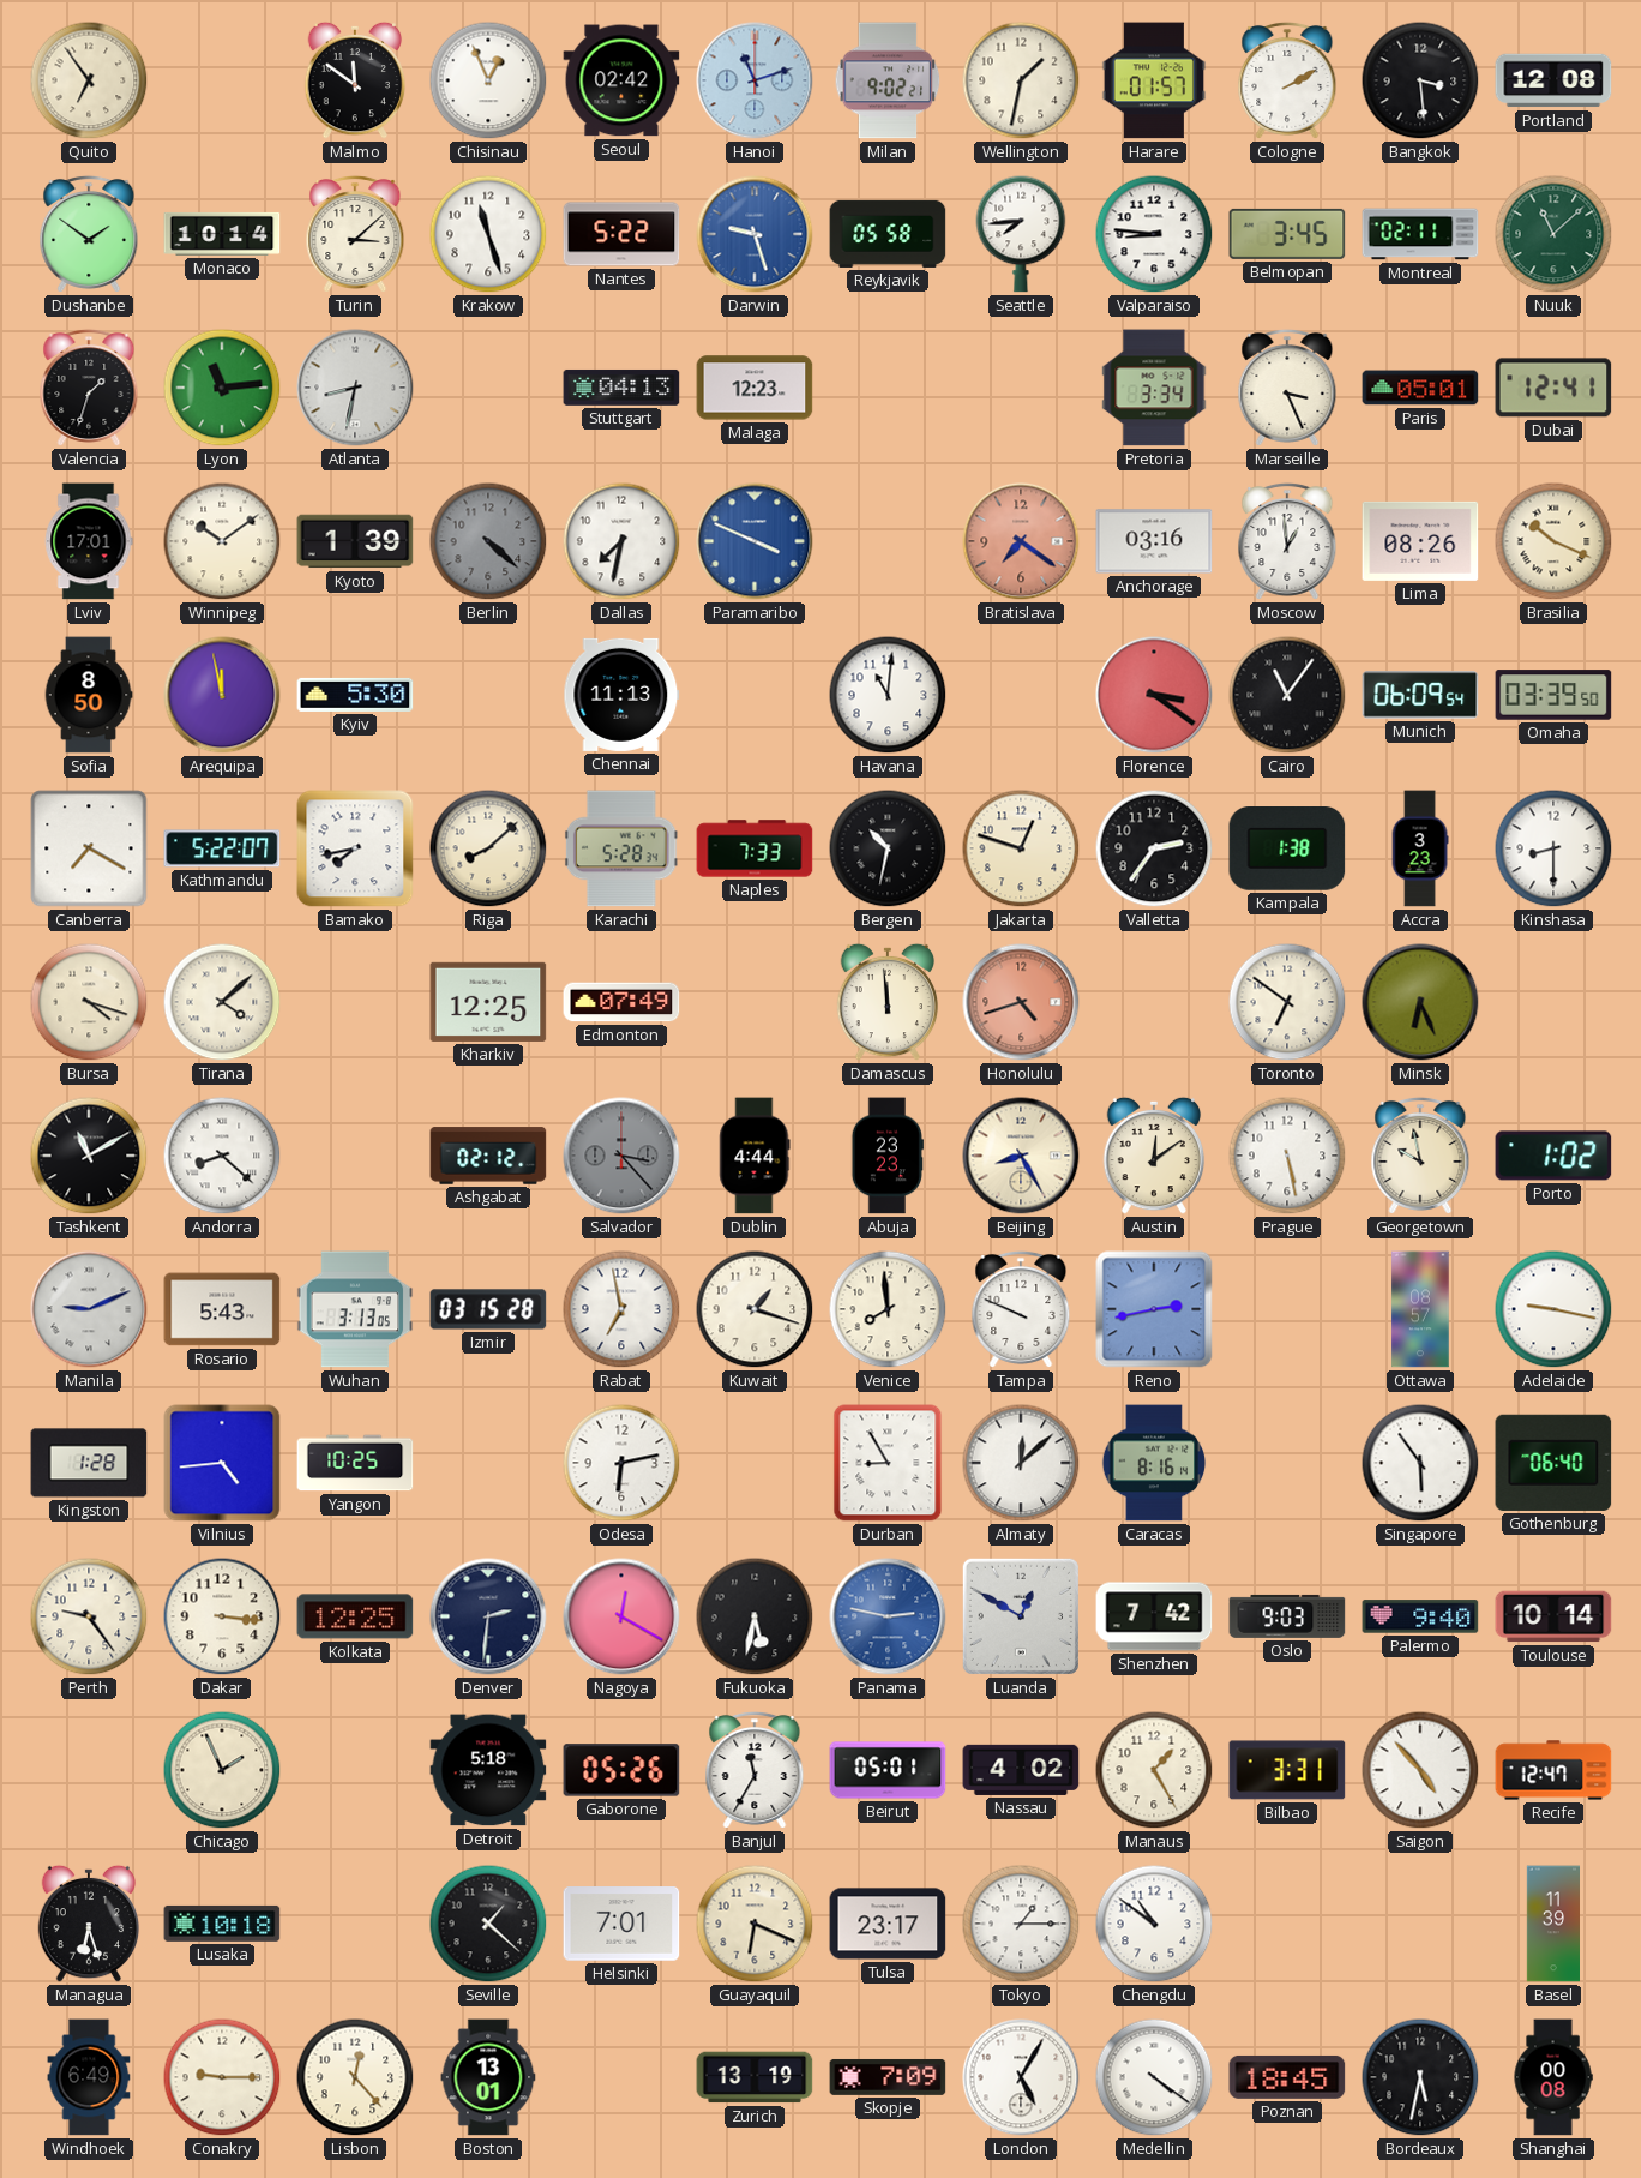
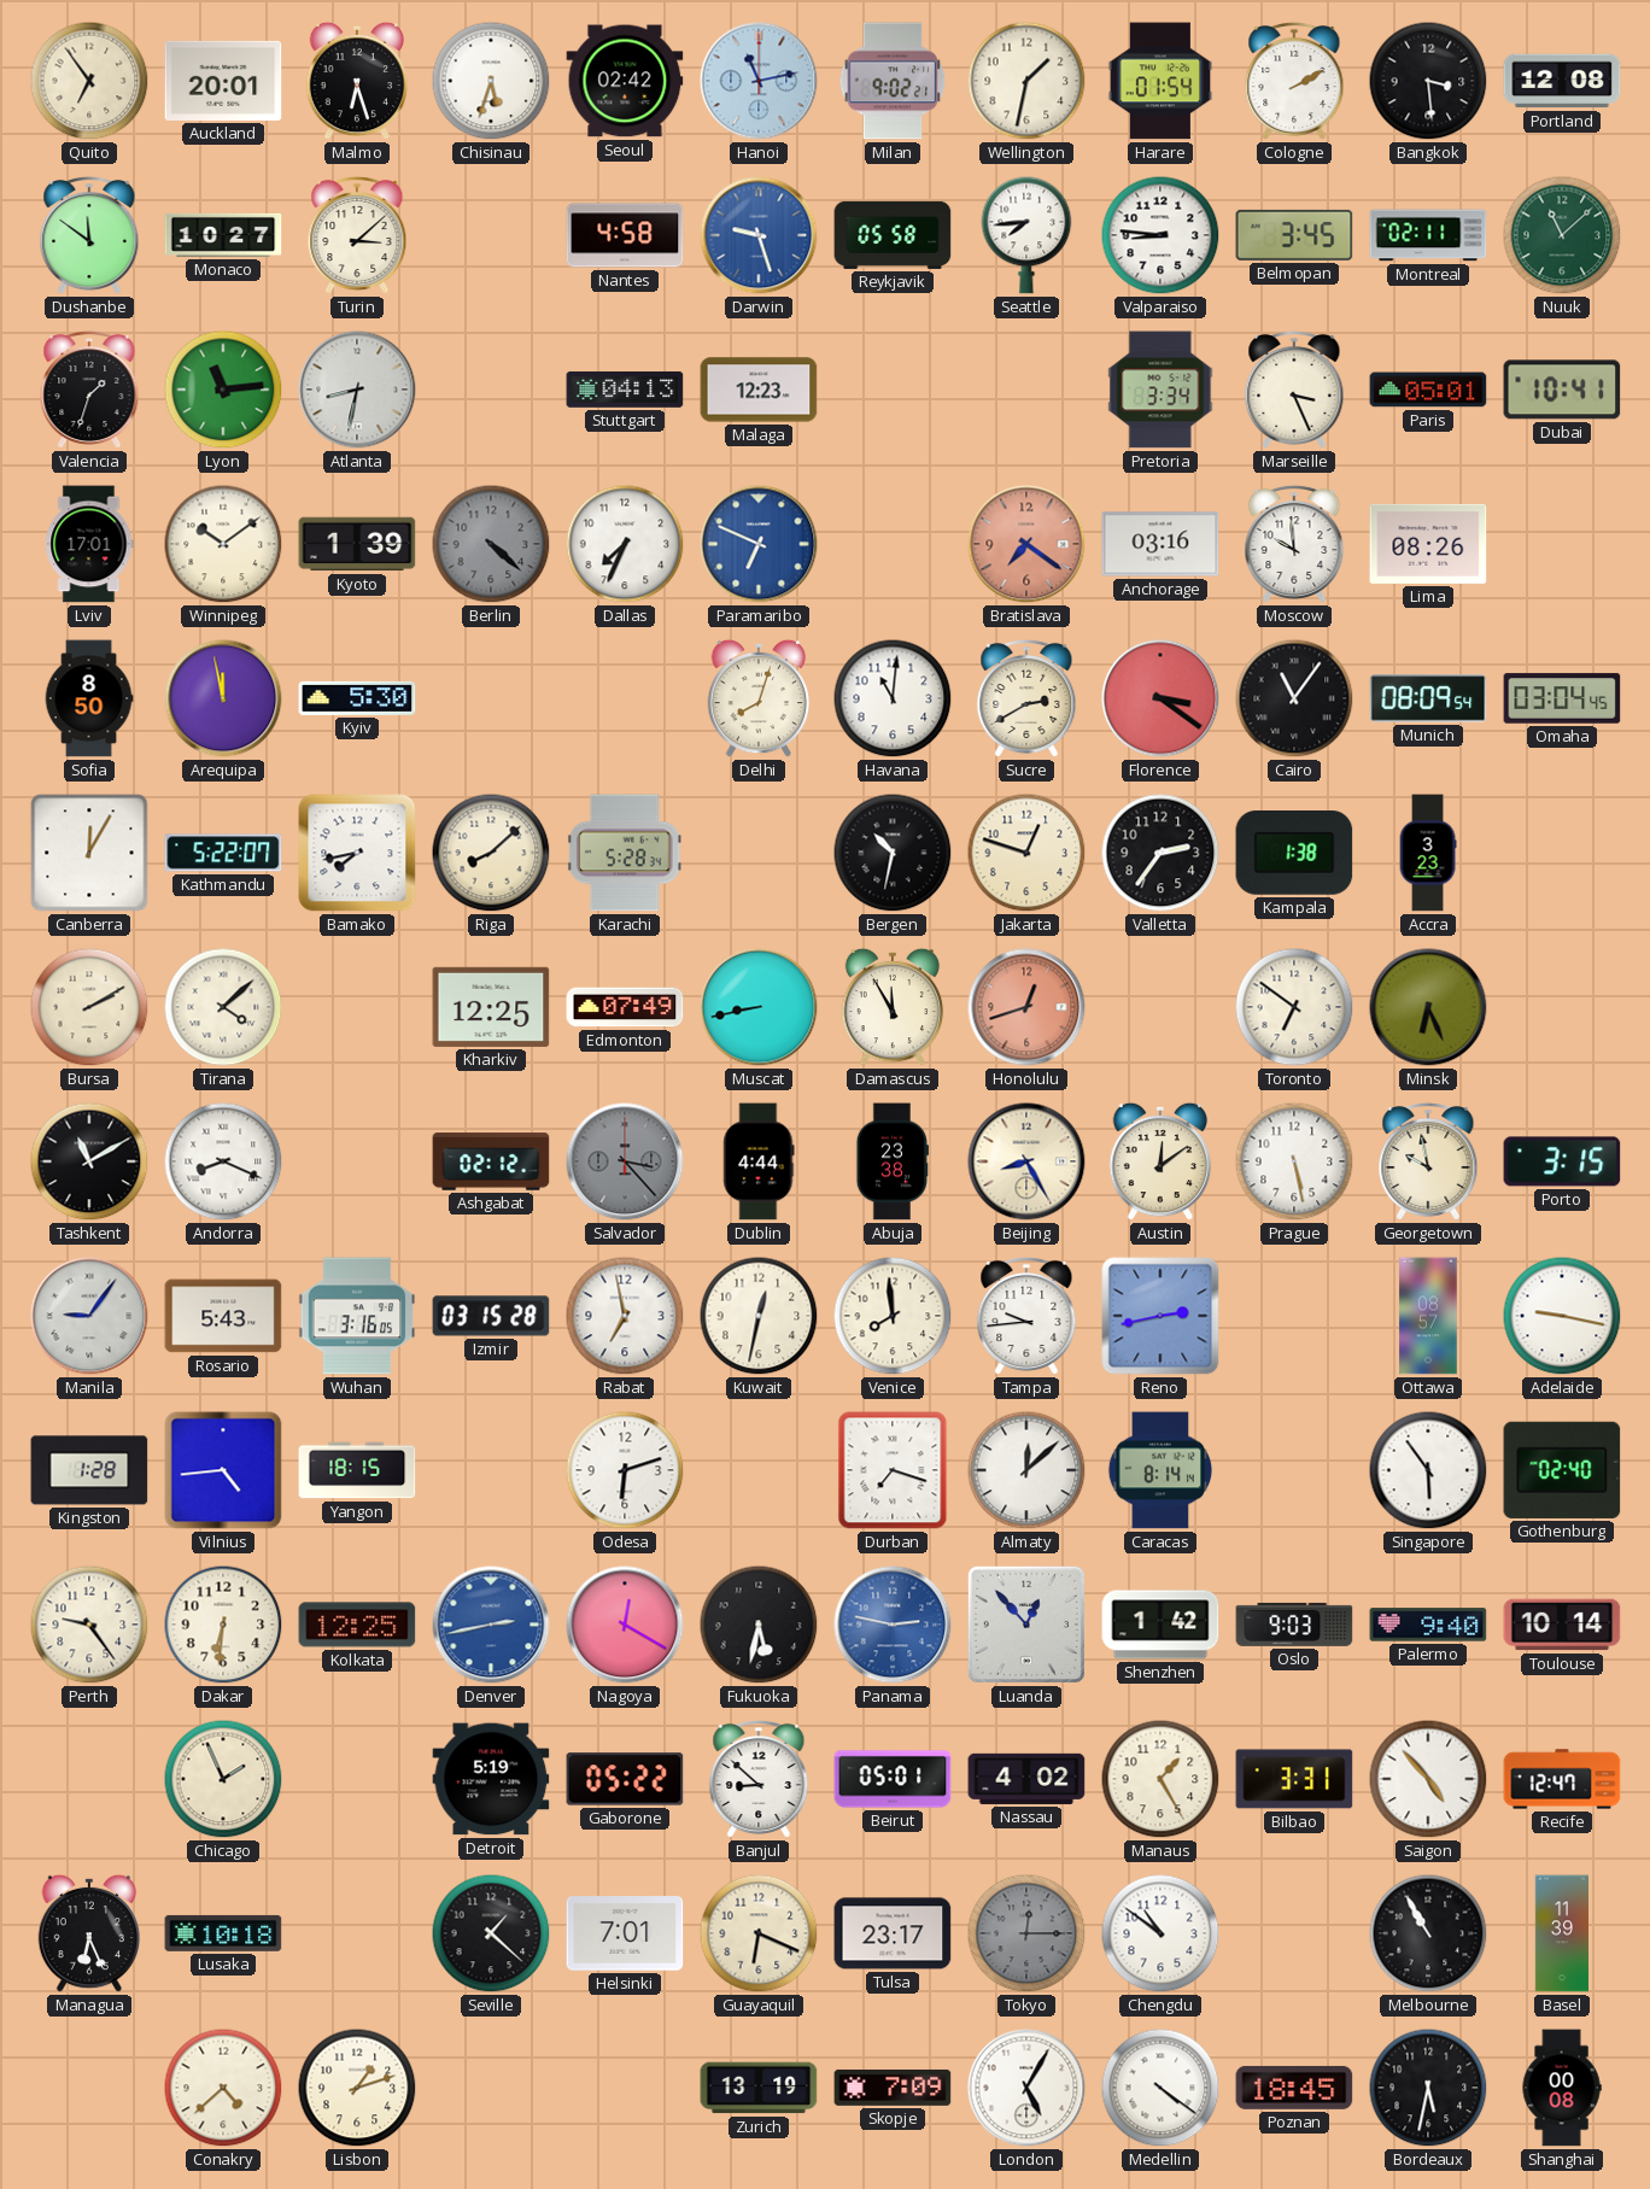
Auckland: none -> 20:01 (223, 81)
Malmo: 11:51 -> 6:27 (357, 81)
Chisinau: 12:56 -> 5:33 (491, 81)
Hanoi: 11:12 -> 11:13 (759, 81)
Harare: 01:57 -> 01:54 (1160, 81)
Dushanbe: 1:51 -> 11:51 (89, 235)
Monaco: 10:14 -> 10:27 (223, 235)
Krakow: 11:27 -> none (488, 234)
Nantes: 5:22 -> 4:58 (625, 235)
Dubai: 12:41 -> 10:41 (1562, 390)
Dallas: 7:32 -> 7:34 (625, 544)
Paramaribo: 3:49 -> 6:49 (759, 544)
Moscow: 12:59 -> 9:59 (1294, 544)
Brasilia: 10:19 -> none (1553, 541)
Chennai: 11:13 -> none (621, 695)
Delhi: none -> 8:03 (759, 698)
Sucre: none -> 2:40 (1026, 698)
Munich: 06:09 -> 08:09 (1428, 698)
Omaha: 03:39 -> 03:04 (1562, 698)
Canberra: 7:20 -> 12:05 (89, 853)
Naples: 7:33 -> none (755, 848)
Kinshasa: 8:30 -> none (1553, 848)
Bursa: 4:18 -> 2:10 (89, 1007)
Muscat: none -> 8:43 (759, 1007)
Damascus: 11:59 -> 11:55 (893, 1007)
Honolulu: 4:42 -> 12:42 (1026, 1007)
Andorra: 8:22 -> 8:19 (223, 1161)
Abuja: 23:23 -> 23:38 (893, 1161)
Porto: 1:02 -> 3:15 (1562, 1161)
Manila: 9:11 -> 9:06 (89, 1316)
Wuhan: 3:13 -> 3:16 (357, 1316)
Kuwait: 1:18 -> 12:32 (759, 1316)
Tampa: 9:49 -> 9:44 (1026, 1316)
Yangon: 10:25 -> 18:15 (357, 1470)
Odesa: 6:13 -> 6:12 (625, 1470)
Durban: 8:55 -> 7:18 (893, 1470)
Caracas: 8:16 -> 8:14 (1160, 1470)
Gothenburg: 06:40 -> 02:40 (1562, 1470)
Dakar: 3:16 -> 6:31 (223, 1625)
Denver: 2:31 -> 2:43 (491, 1625)
Denver dial: navy -> blue (491, 1625)
Luanda: 12:50 -> 12:53 (1026, 1625)
Shenzhen: 7:42 -> 1:42 (1160, 1625)
Detroit: 5:18 -> 5:19 (491, 1779)
Gaborone: 05:26 -> 05:22 (625, 1779)
Banjul: 11:35 -> 8:52 (759, 1779)
Managua: 6:27 -> 6:26 (89, 1933)
Tokyo: 1:15 -> 12:15 (1026, 1933)
Tokyo dial: white -> grey (1026, 1933)
Melbourne: none -> 10:55 (1428, 1933)
Windhoek: 6:49 -> none (89, 2077)
Conakry: 9:15 -> 4:38 (223, 2088)
Lisbon: 12:23 -> 1:12 (357, 2088)
Boston: 13:01 -> none (488, 2077)
